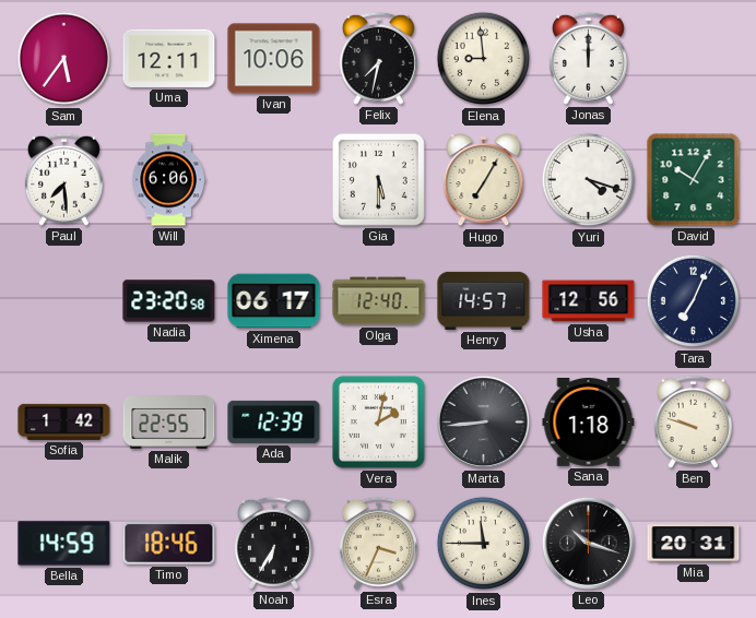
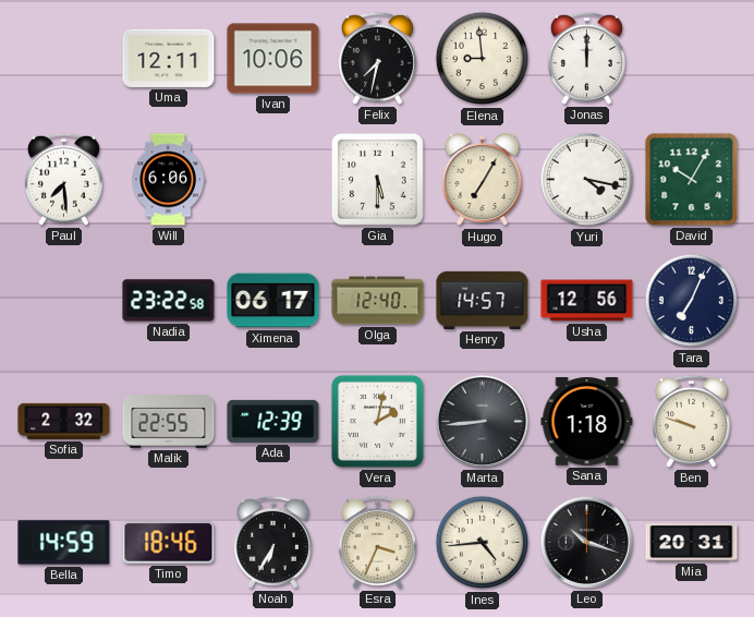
Sam: 5:36 -> none (64, 59)
Yuri: 4:18 -> 4:17 (587, 180)
Nadia: 23:20 -> 23:22 (169, 301)
Sofia: 1:42 -> 2:32 (64, 421)
Ines: 11:45 -> 4:44 (483, 543)
